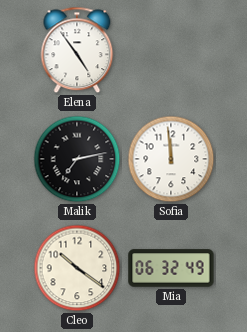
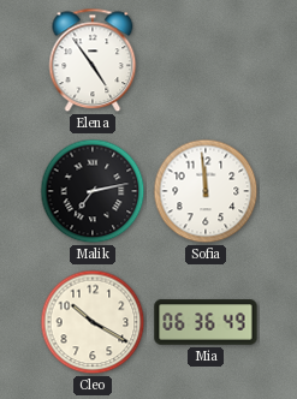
Cleo: 10:21 -> 10:20 (93, 322)
Mia: 06:32 -> 06:36 (206, 322)
